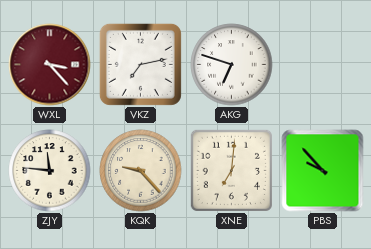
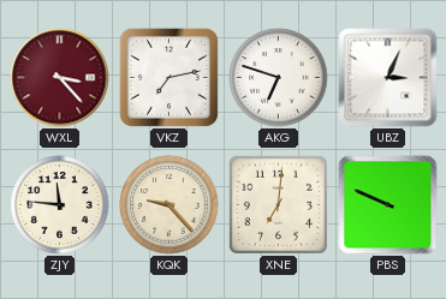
UBZ: none -> 3:04 (388, 78)
PBS: 9:53 -> 9:49 (388, 205)
